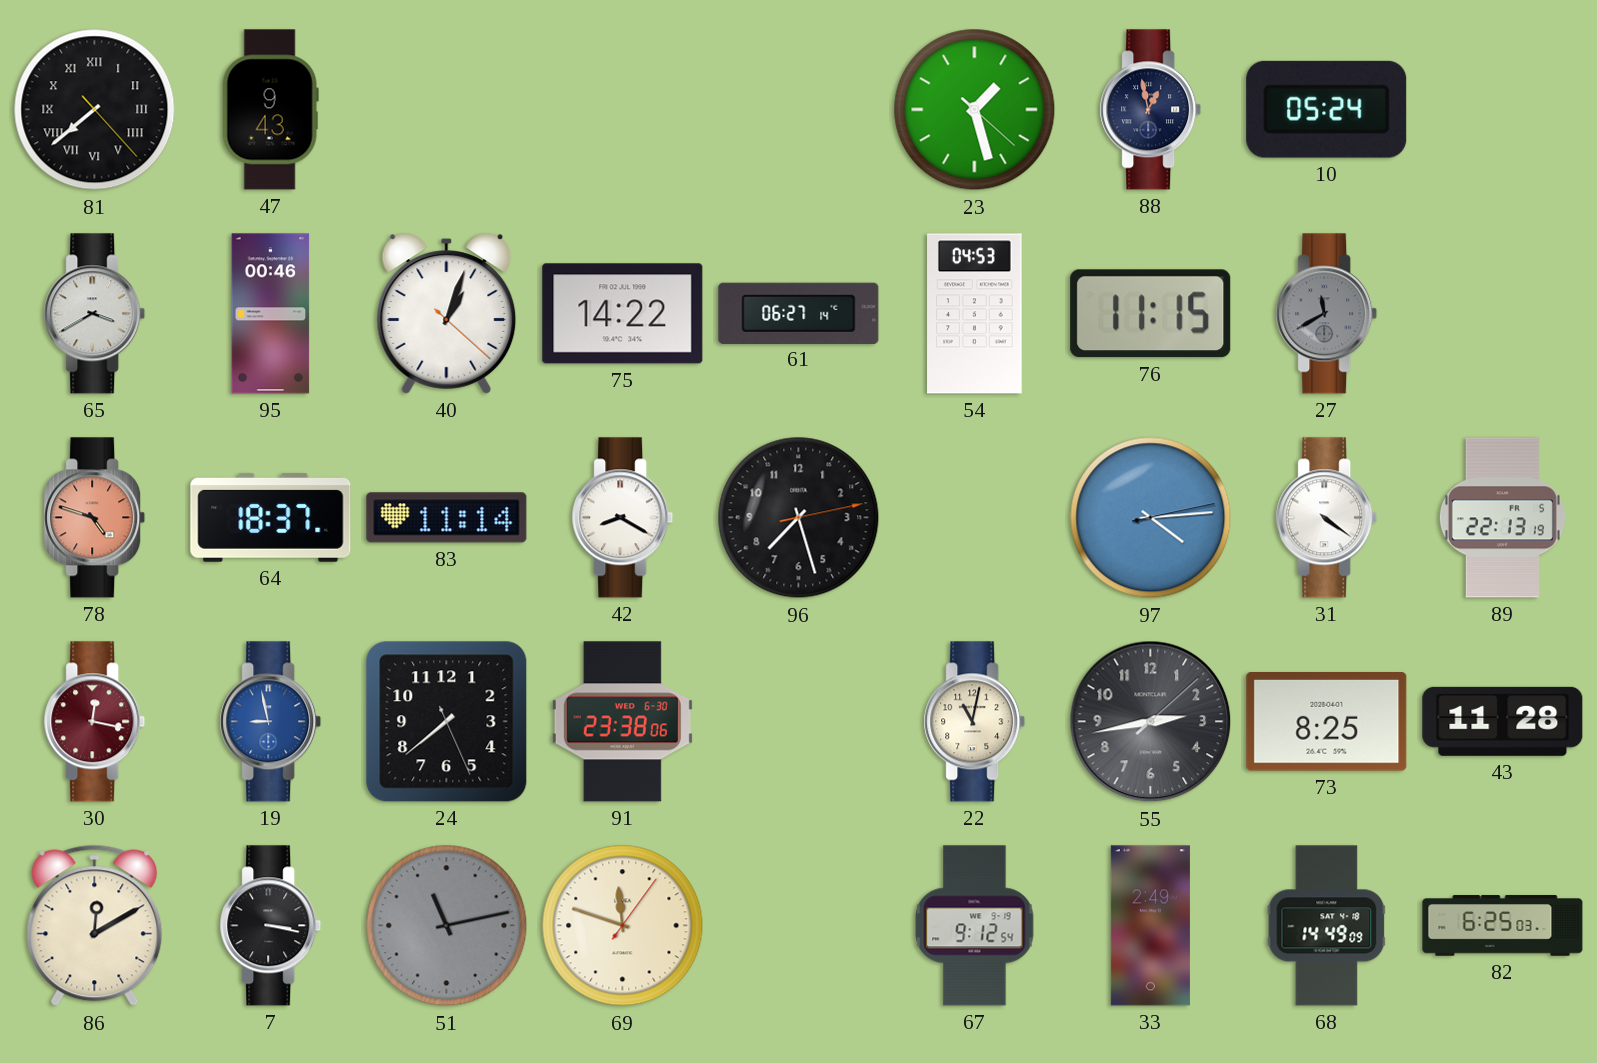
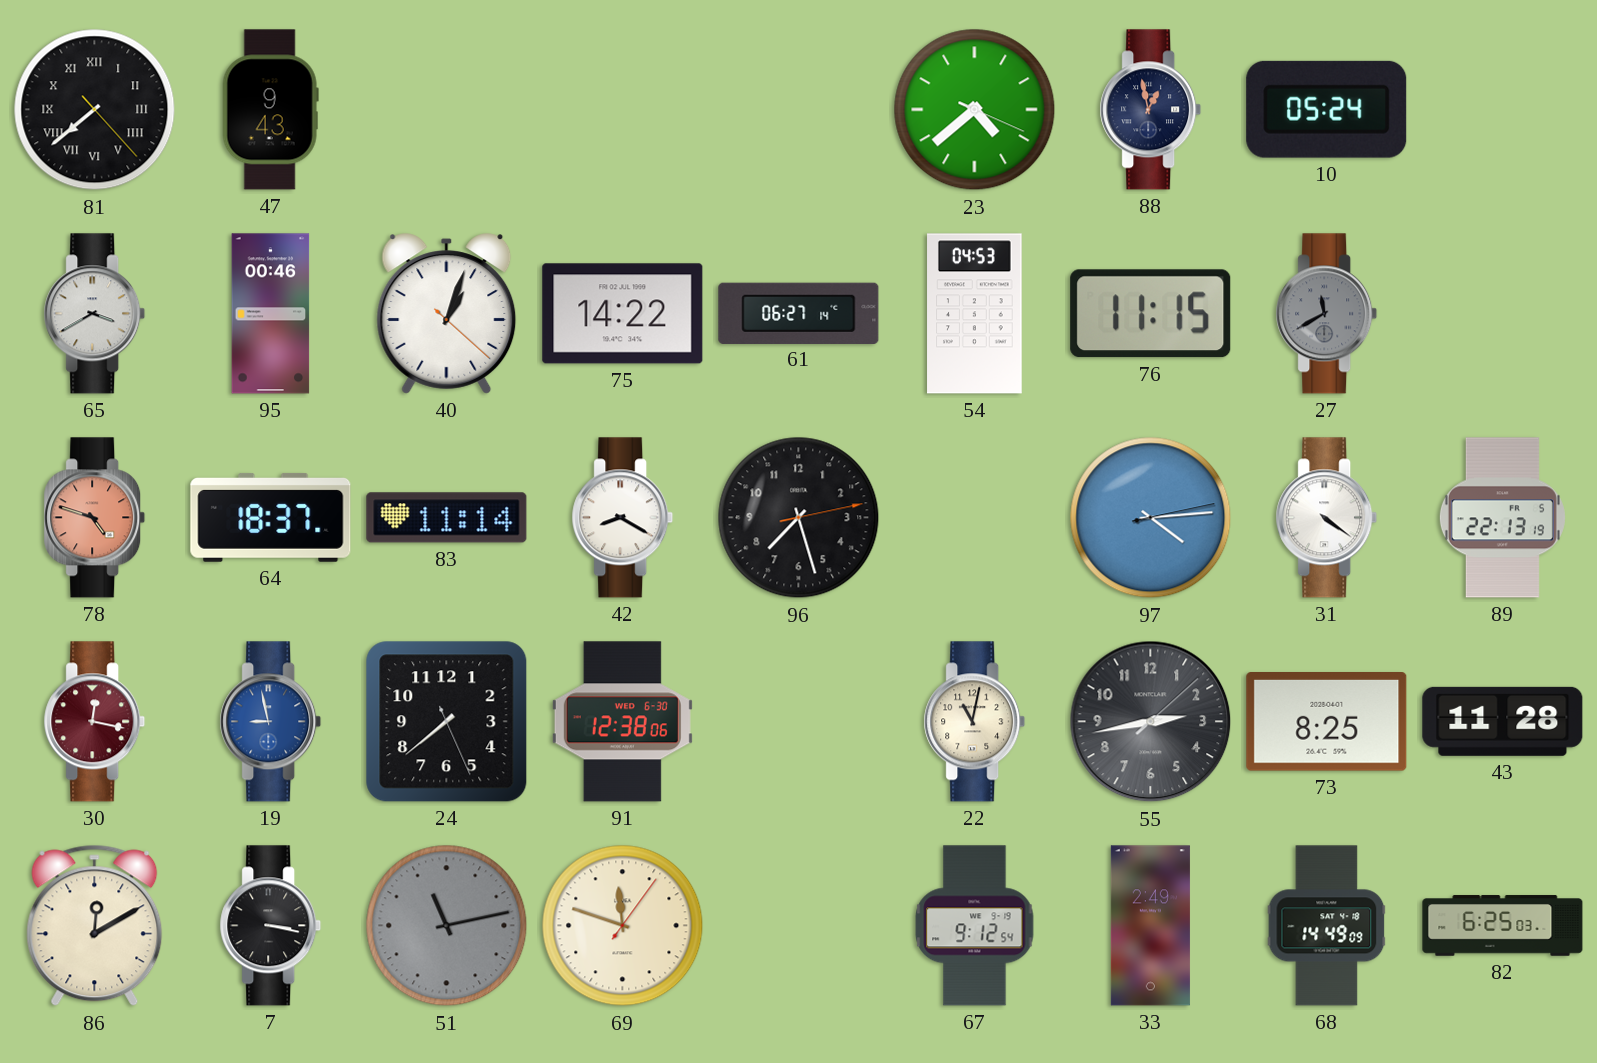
23: 1:27 -> 4:38 (975, 110)
91: 23:38 -> 12:38 (622, 722)
